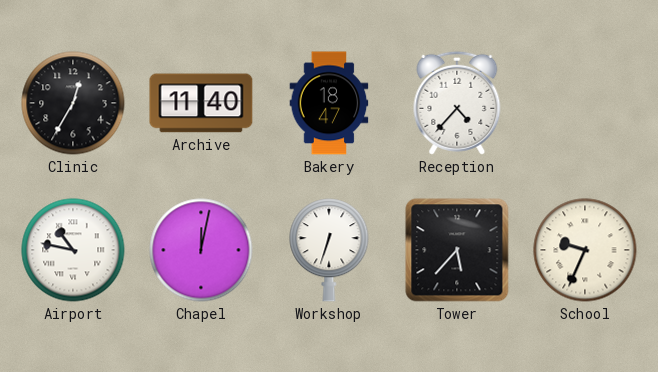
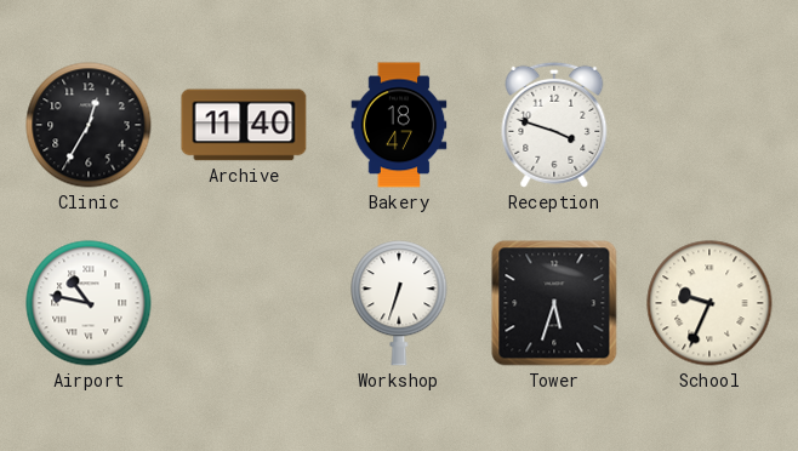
Reception: 4:37 -> 3:48 (554, 125)
Chapel: 12:02 -> none (201, 250)
Tower: 5:37 -> 5:33 (554, 303)
